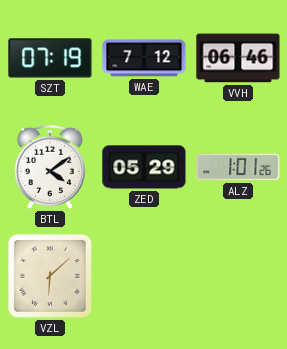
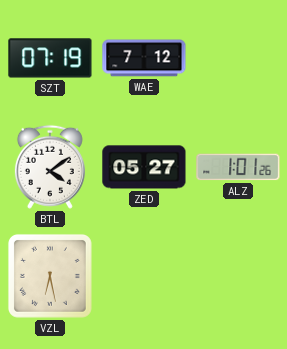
VVH: 06:46 -> none (238, 58)
ZED: 05:29 -> 05:27 (144, 167)
VZL: 6:08 -> 6:28 (50, 276)
